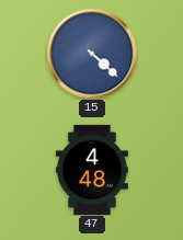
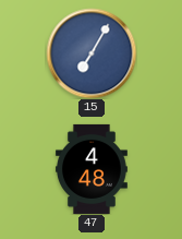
15: 4:22 -> 7:05 (92, 53)
